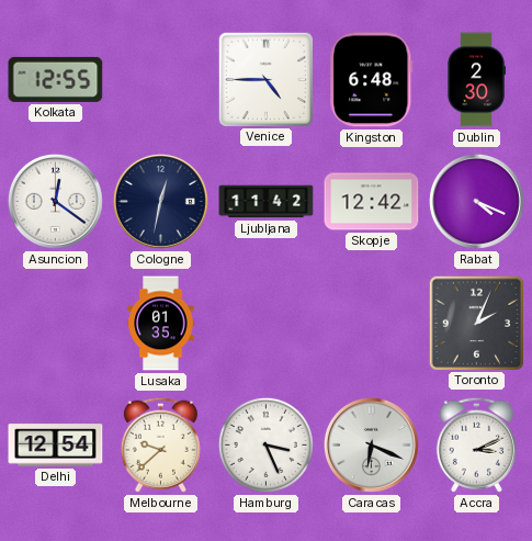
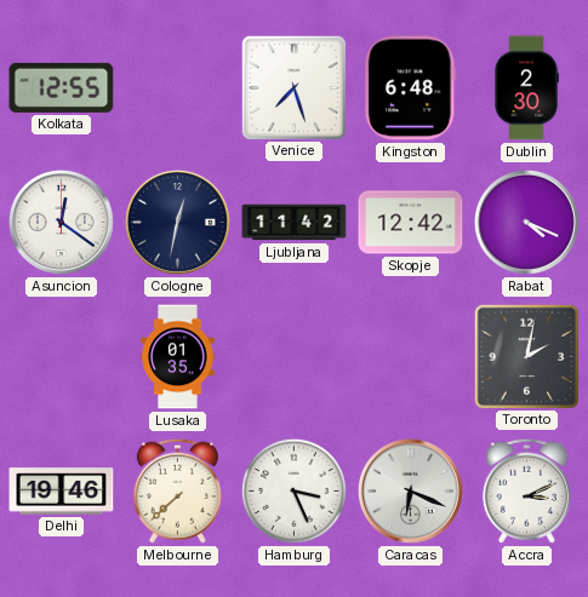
Venice: 4:45 -> 7:27 (293, 87)
Toronto: 2:04 -> 2:02 (526, 356)
Delhi: 12:54 -> 19:46 (62, 492)
Melbourne: 9:38 -> 7:38 (177, 490)
